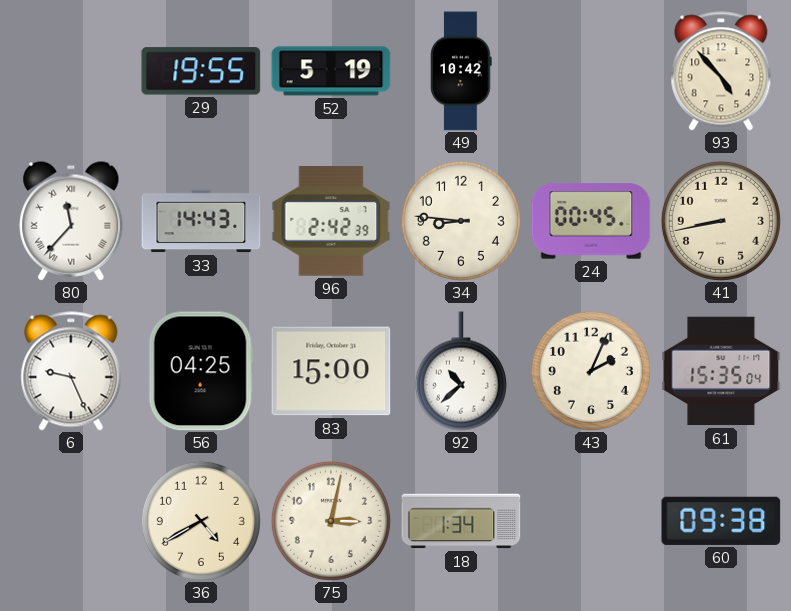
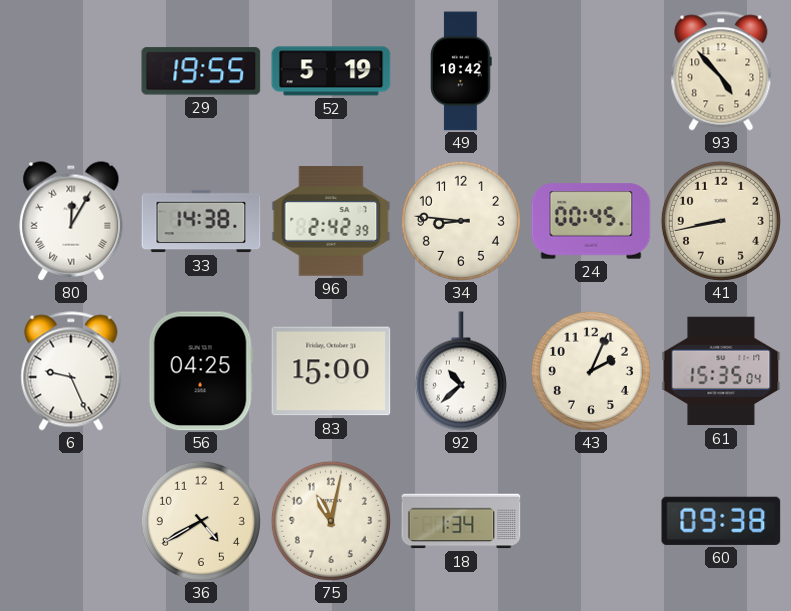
80: 11:37 -> 12:05 (71, 221)
33: 14:43 -> 14:38 (201, 221)
75: 3:02 -> 11:02 (331, 521)
